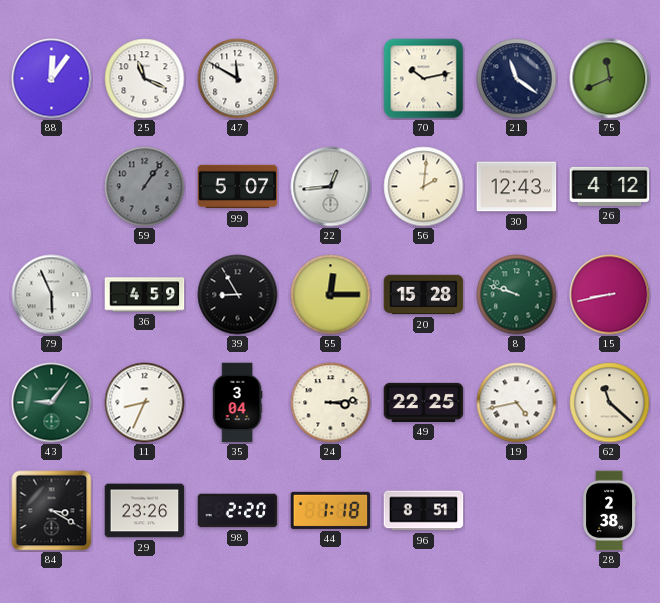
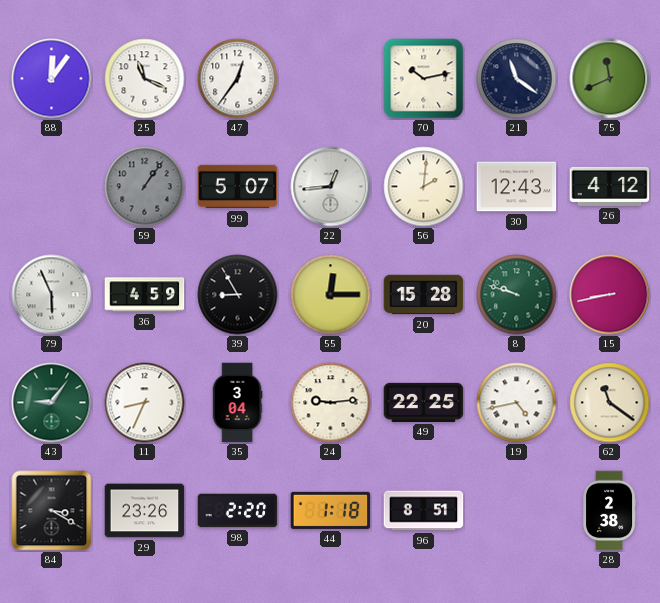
47: 11:50 -> 12:36 (238, 79)
24: 3:14 -> 9:14 (331, 403)
62: 11:22 -> 11:21 (610, 403)
